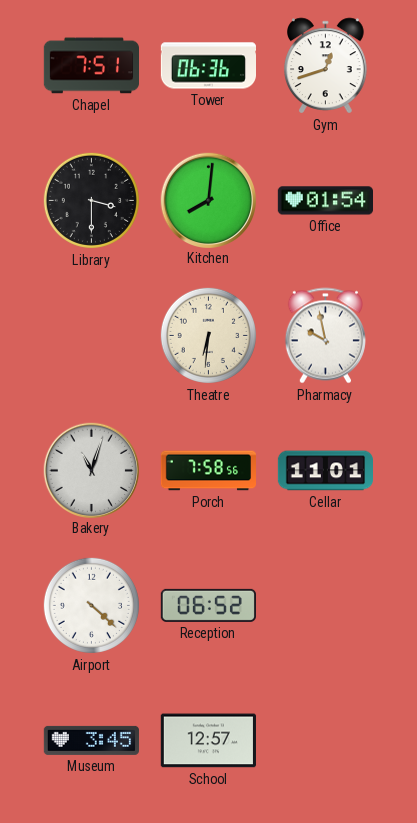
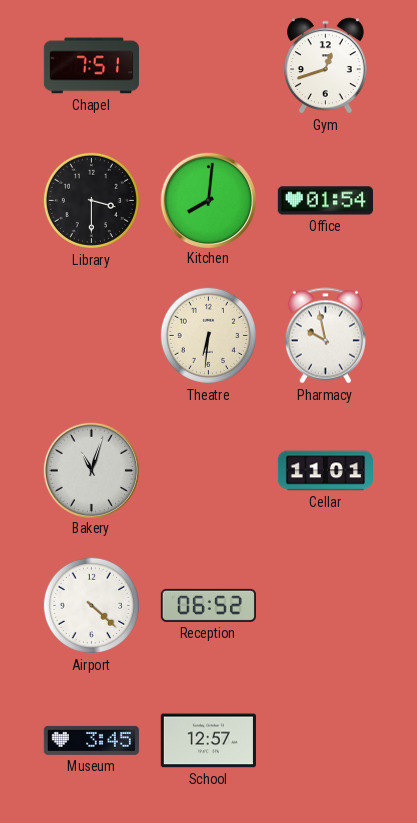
Tower: 06:36 -> none (208, 66)
Porch: 7:58 -> none (208, 471)
